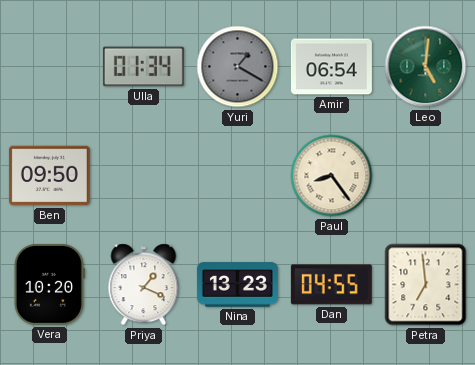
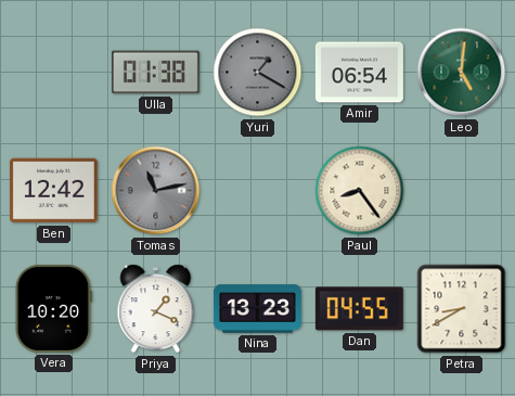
Ulla: 01:34 -> 01:38 (155, 73)
Ben: 09:50 -> 12:42 (53, 191)
Tomas: none -> 11:13 (156, 191)
Petra: 6:59 -> 8:40 (462, 309)
